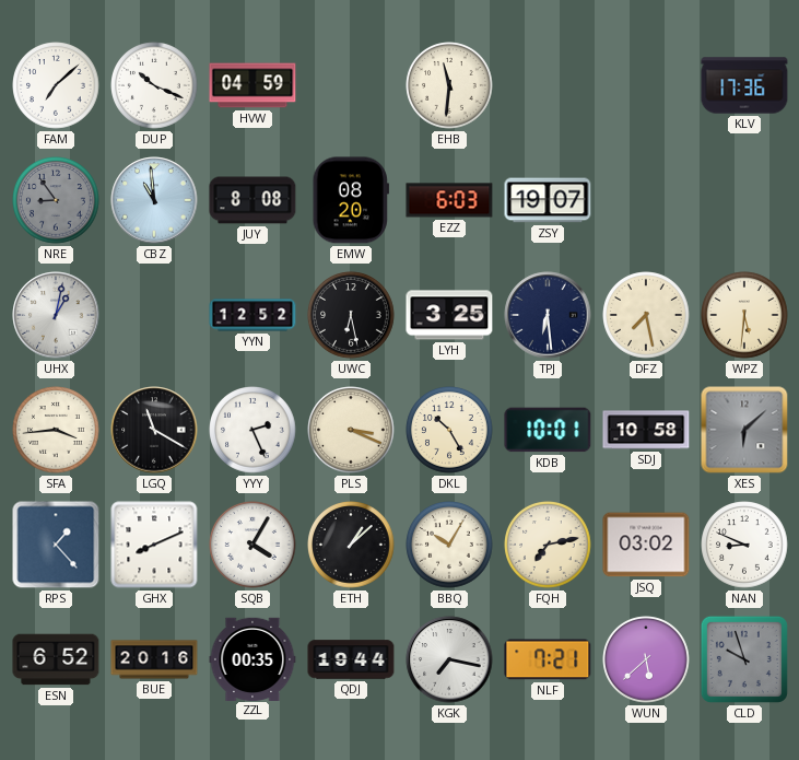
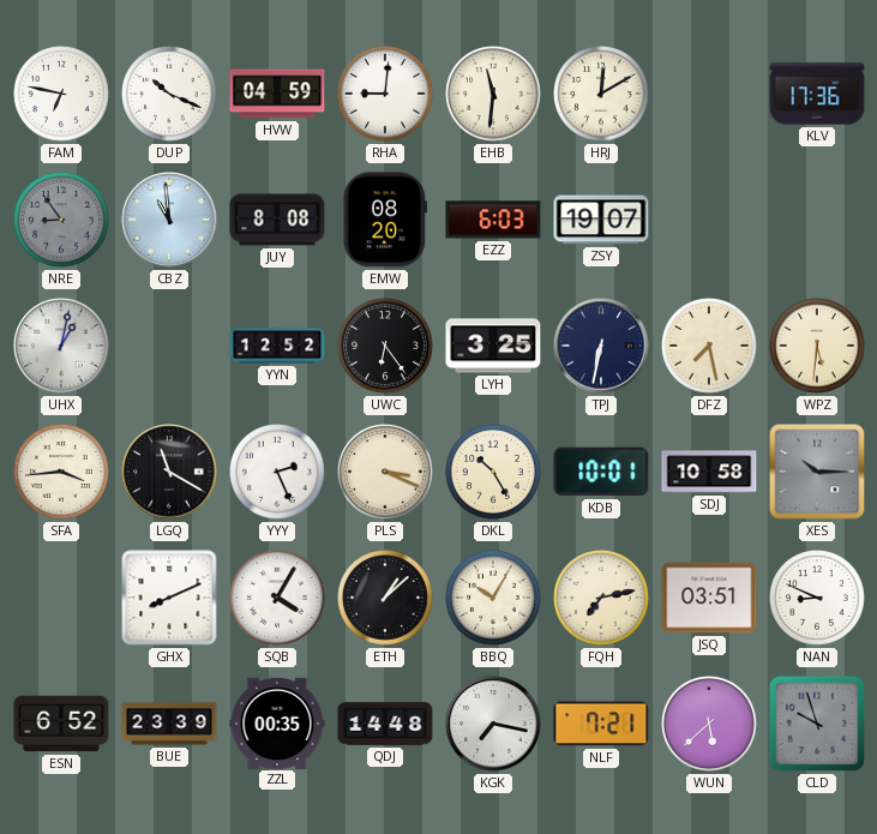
FAM: 7:08 -> 6:47 (61, 94)
RHA: none -> 9:01 (385, 94)
HRJ: none -> 12:10 (601, 94)
UWC: 6:28 -> 6:24 (385, 346)
TPJ: 6:29 -> 6:32 (601, 346)
XES: 6:08 -> 10:15 (817, 472)
RPS: 1:23 -> none (56, 545)
JSQ: 03:02 -> 03:51 (709, 598)
BUE: 20:16 -> 23:39 (169, 724)
QDJ: 19:44 -> 14:48 (385, 724)
